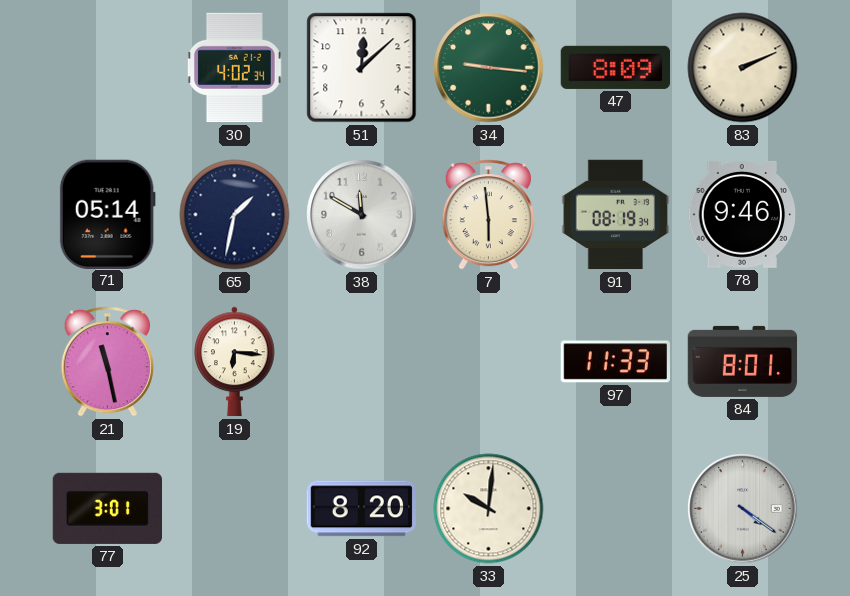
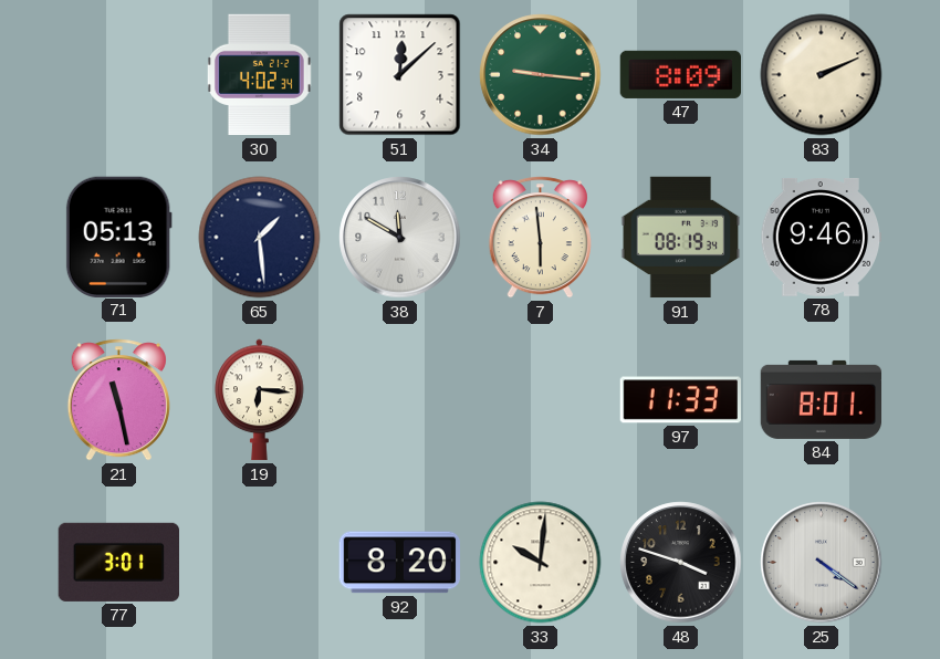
71: 05:14 -> 05:13 (118, 237)
65: 1:32 -> 1:29 (260, 238)
48: none -> 3:48 (681, 563)
